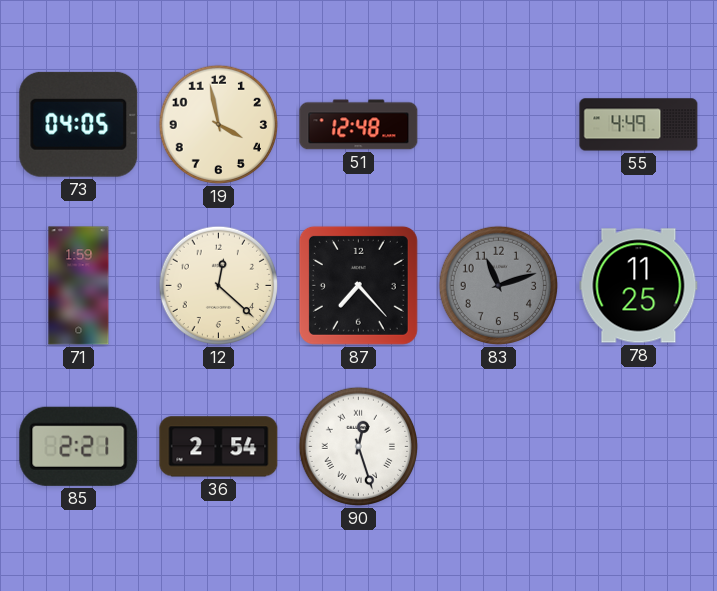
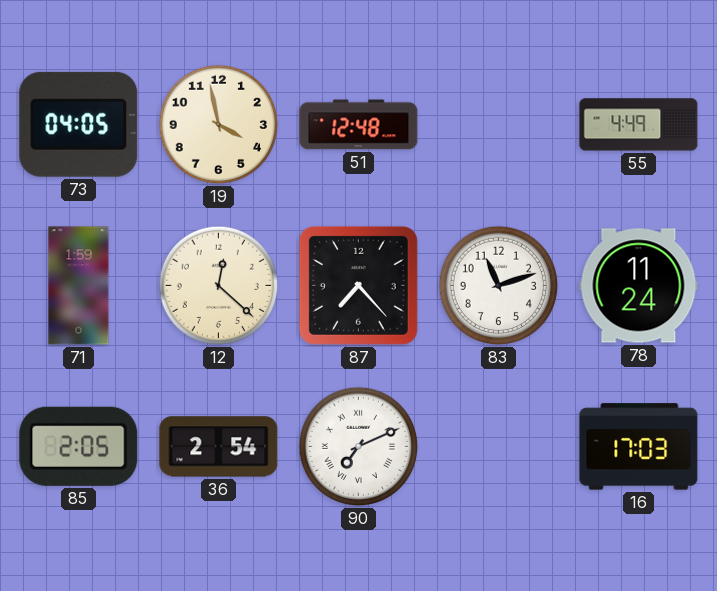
83 dial: grey -> white (499, 286)
78: 11:25 -> 11:24 (639, 286)
85: 2:21 -> 2:05 (79, 446)
90: 12:27 -> 7:11 (359, 447)
16: none -> 17:03 (639, 447)
